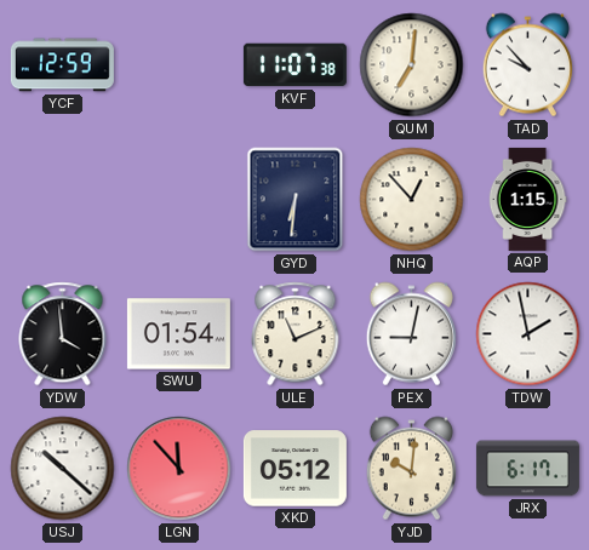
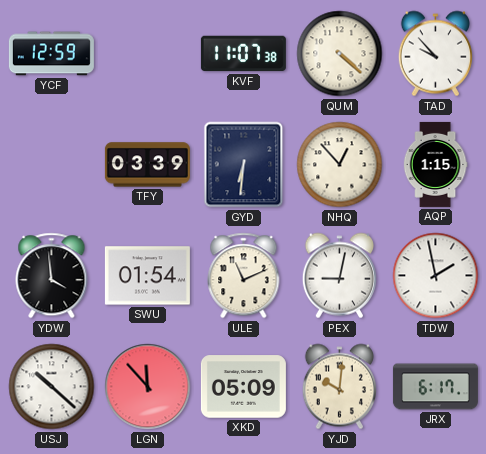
QUM: 7:01 -> 4:22 (340, 54)
TFY: none -> 03:39 (147, 165)
XKD: 05:12 -> 05:09 (243, 387)
